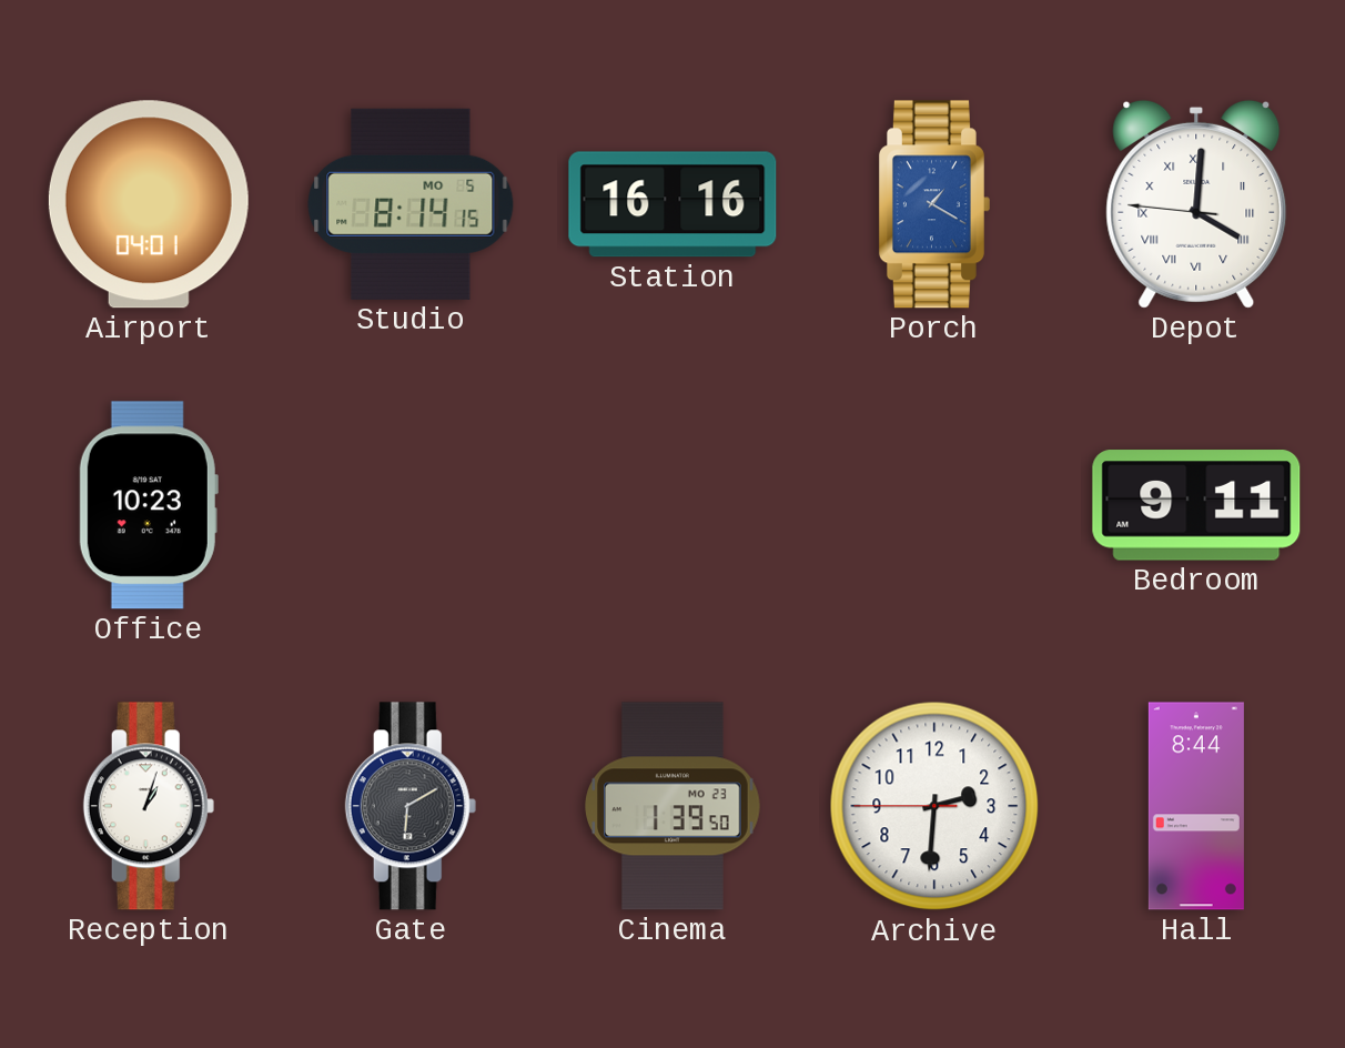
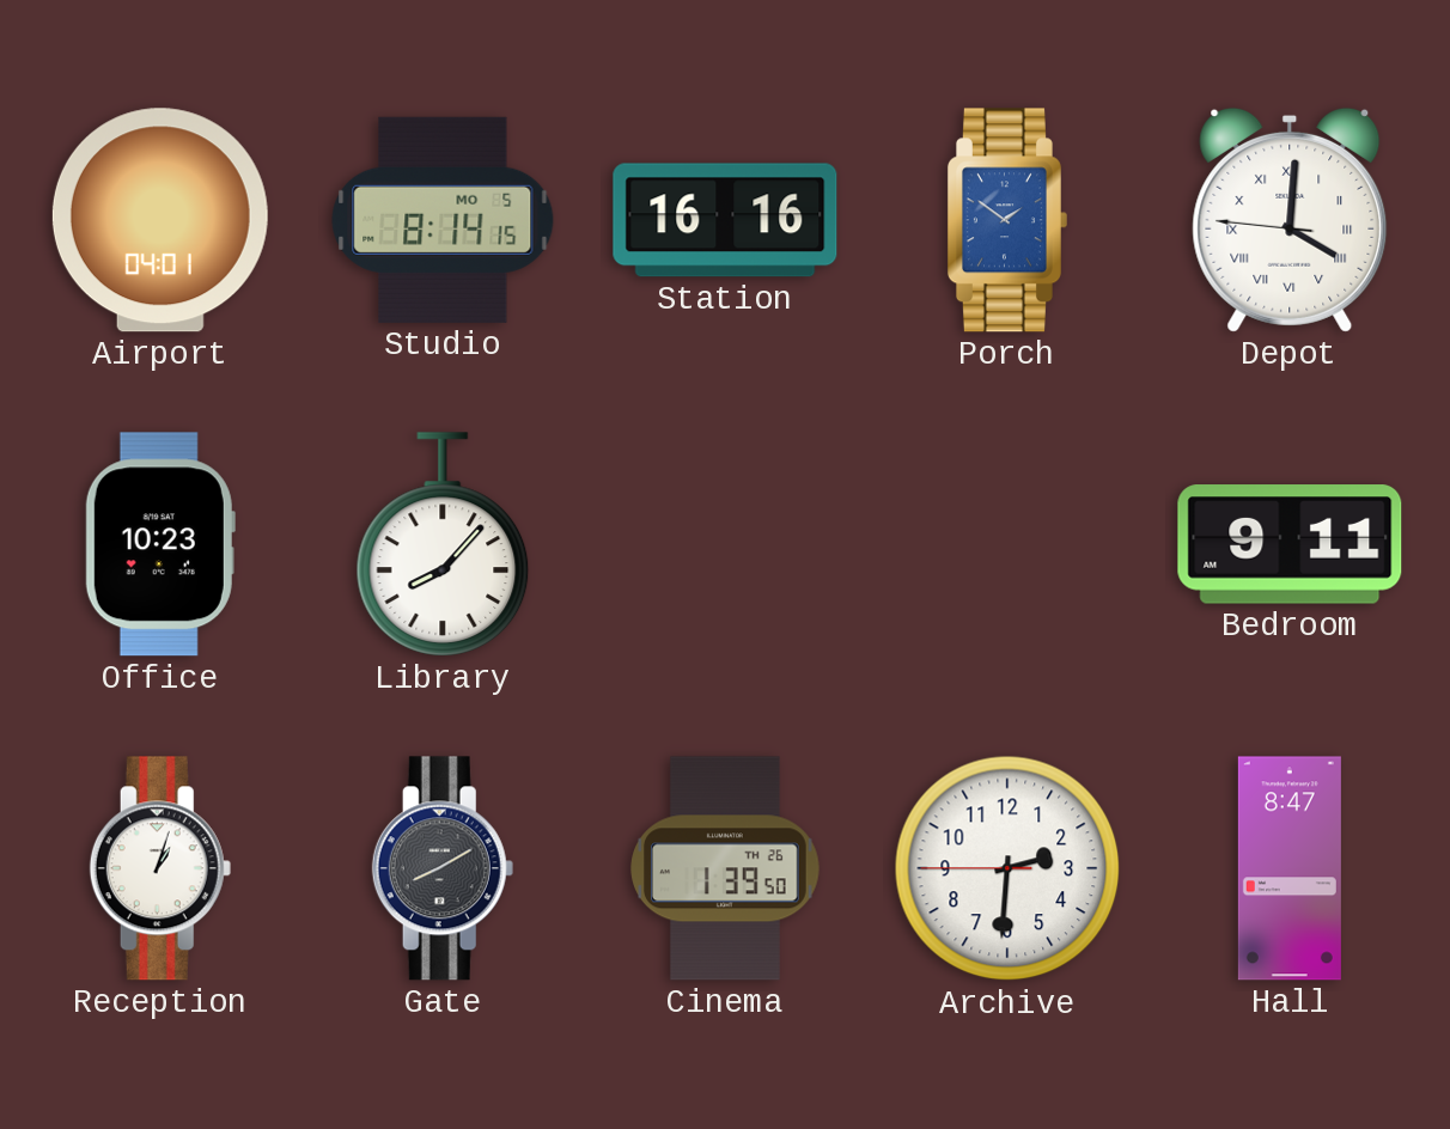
Porch: 1:20 -> 1:51 (1007, 220)
Library: none -> 8:07 (443, 544)
Gate: 6:10 -> 8:10 (443, 868)
Cinema date: MO 23 -> TH 26 (725, 868)
Hall: 8:44 -> 8:47 (1290, 868)
